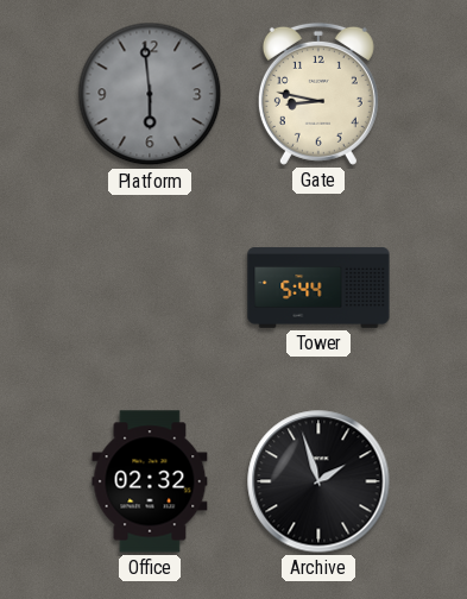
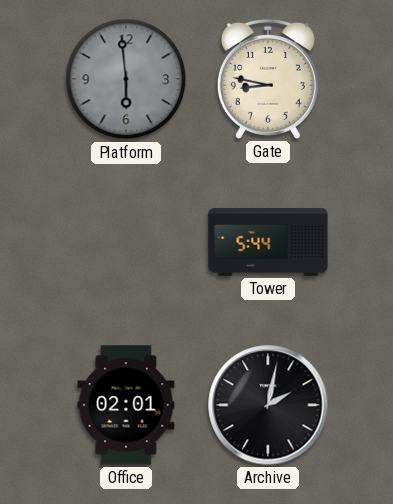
Office: 02:32 -> 02:01 (126, 405)
Archive: 1:57 -> 2:02 (268, 405)
